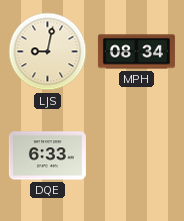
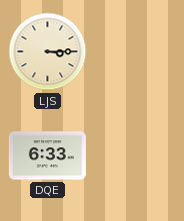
LJS: 9:02 -> 3:15 (48, 52)
MPH: 08:34 -> none (136, 52)
